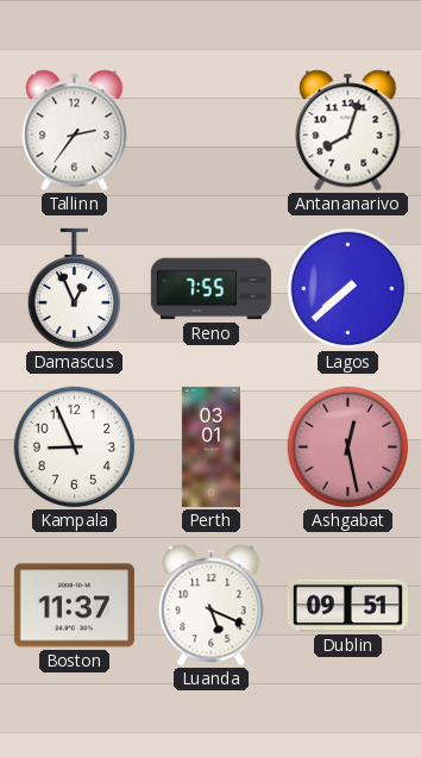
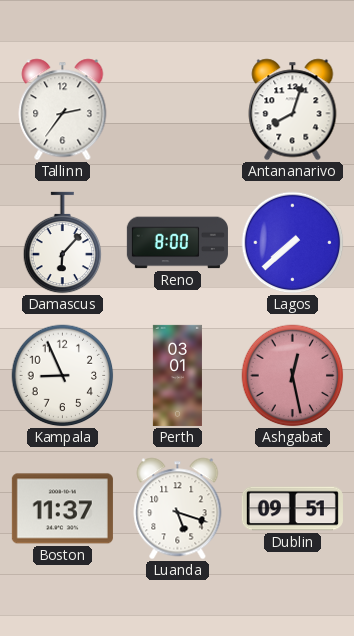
Damascus: 12:56 -> 6:07 (63, 243)
Reno: 7:55 -> 8:00 (177, 243)
Luanda: 5:19 -> 5:18 (178, 509)
